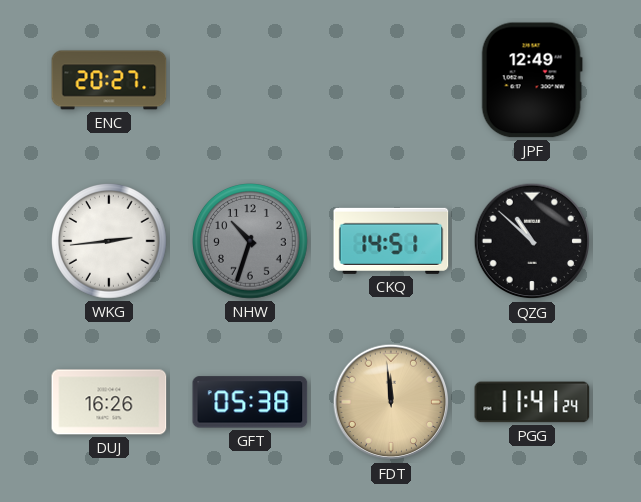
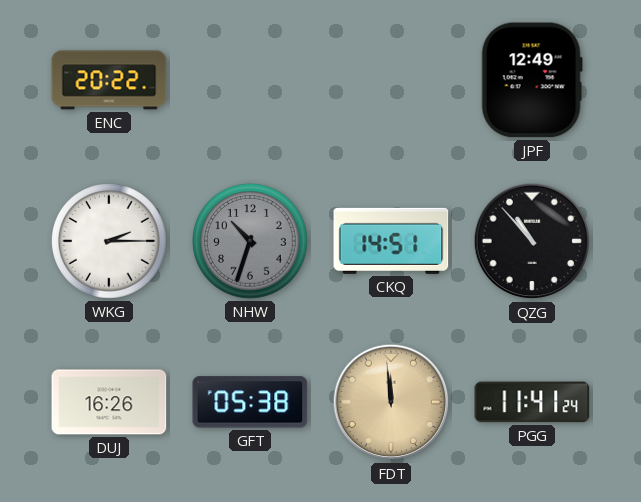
ENC: 20:27 -> 20:22 (109, 80)
WKG: 2:44 -> 2:15 (110, 242)
QZG: 10:52 -> 10:53 (532, 241)
